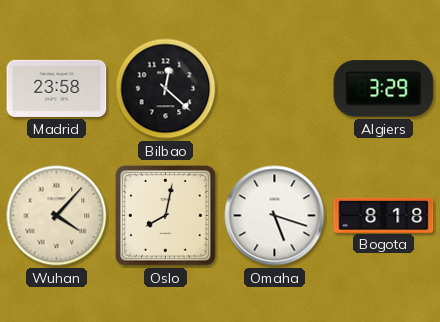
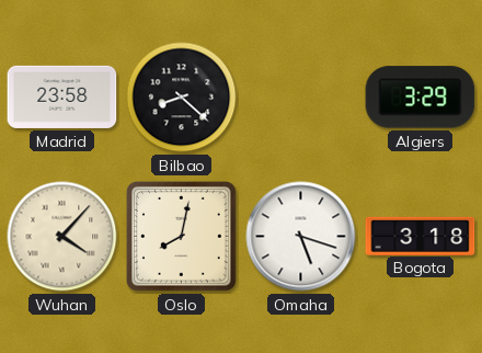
Bilbao: 12:22 -> 8:22 (182, 98)
Bogota: 8:18 -> 3:18 (421, 236)
